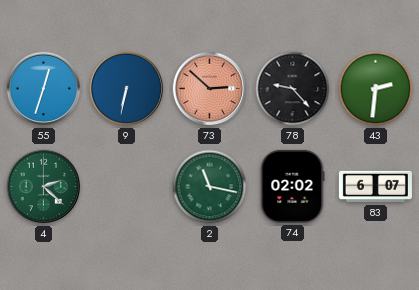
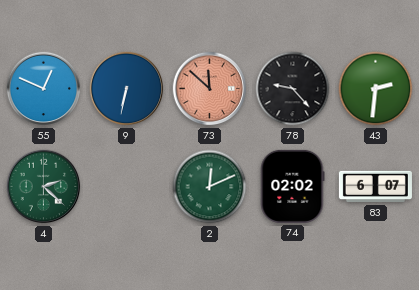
55: 12:33 -> 12:49 (44, 89)
73: 2:52 -> 11:52 (210, 89)
2: 11:17 -> 12:11 (210, 187)
